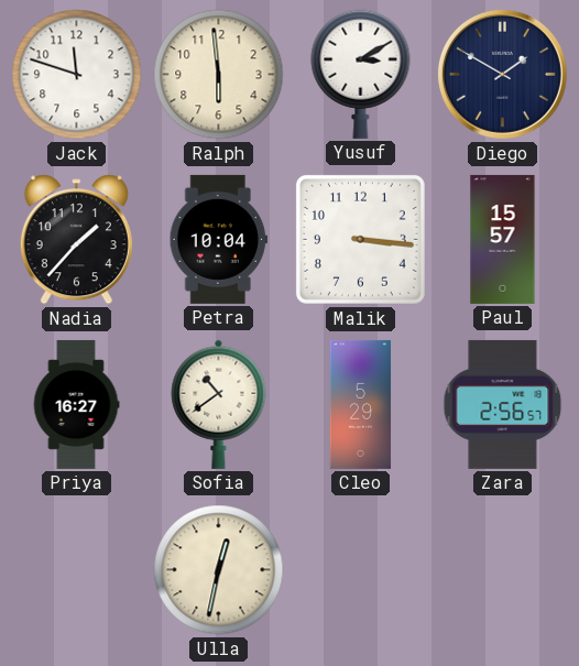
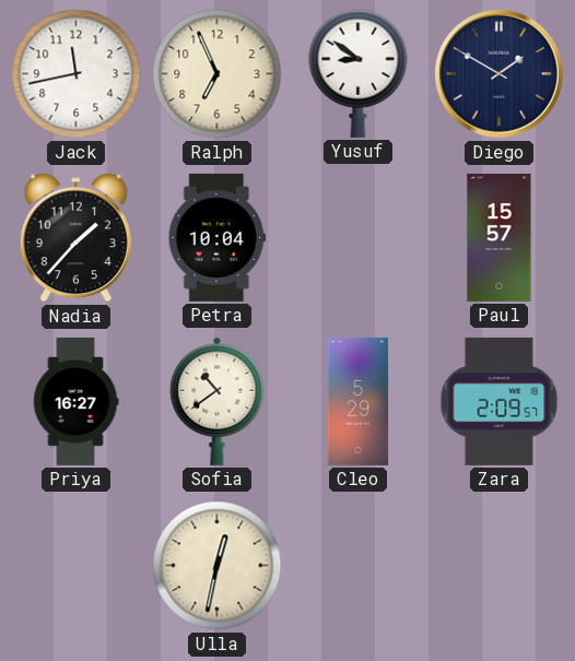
Jack: 11:48 -> 11:43 (77, 74)
Ralph: 5:59 -> 6:56 (218, 74)
Yusuf: 3:10 -> 8:51 (359, 73)
Malik: 3:16 -> none (360, 239)
Zara: 2:56 -> 2:09 (500, 401)
